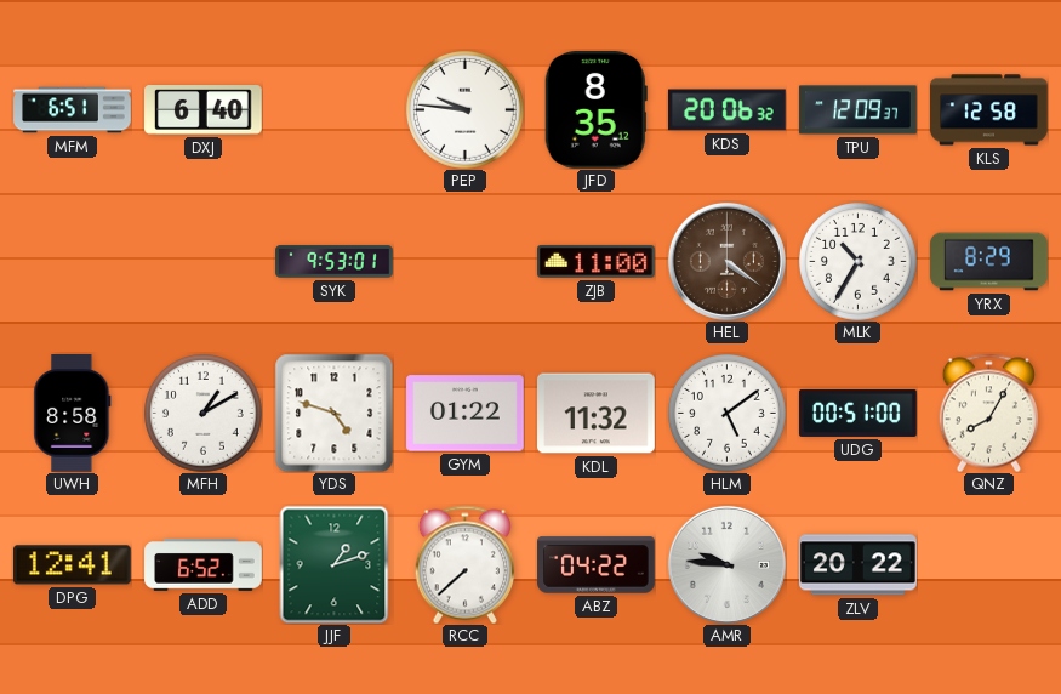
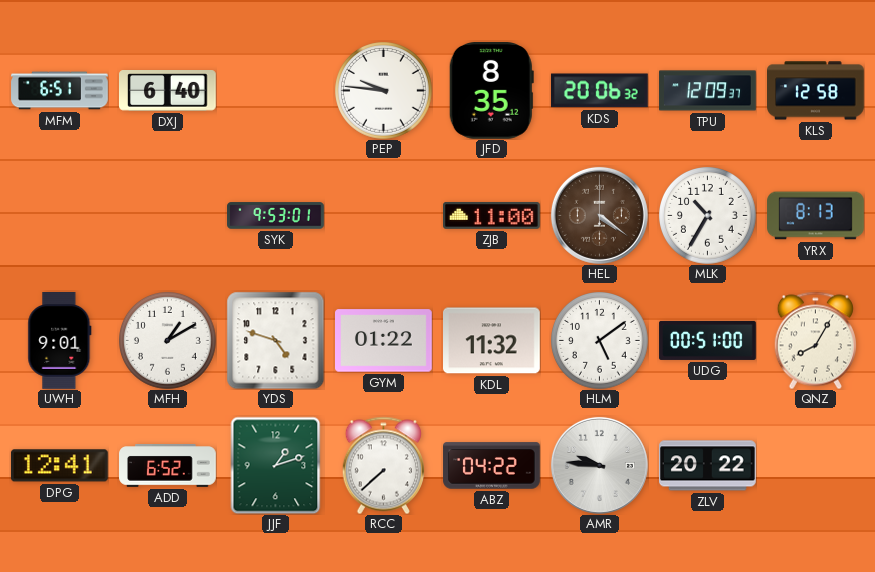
YRX: 8:29 -> 8:13 (816, 216)
UWH: 8:58 -> 9:01 (60, 341)
